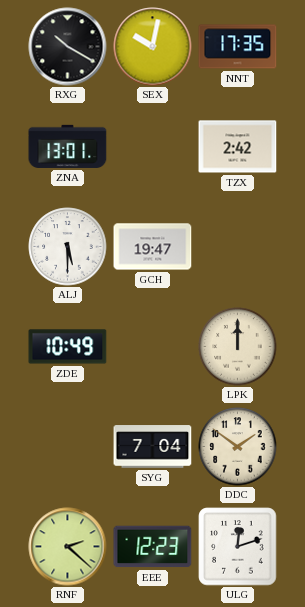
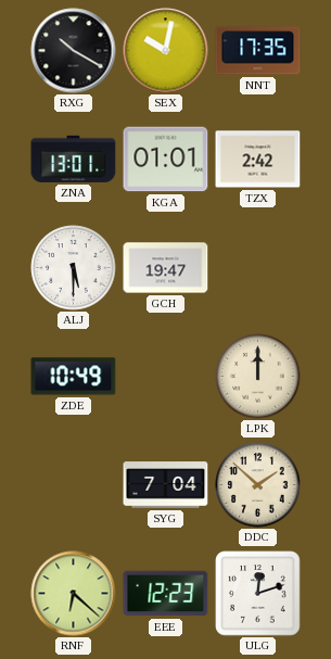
KGA: none -> 01:01 (166, 160)
DDC: 1:51 -> 1:52 (258, 485)
RNF: 2:22 -> 6:22 (74, 594)
